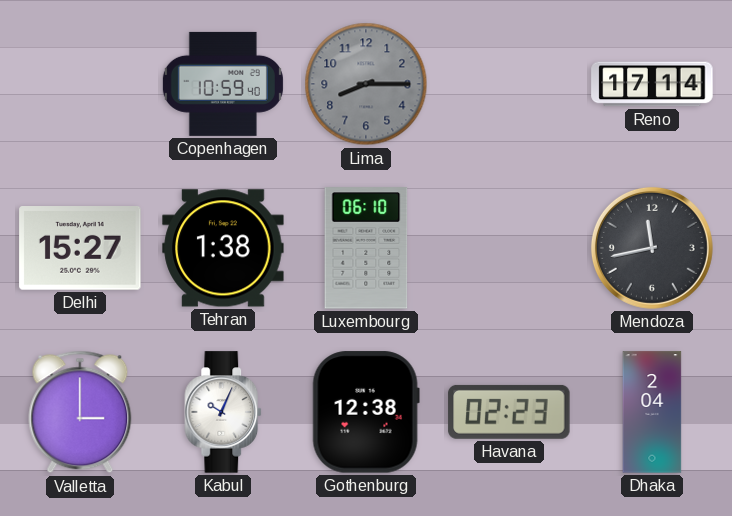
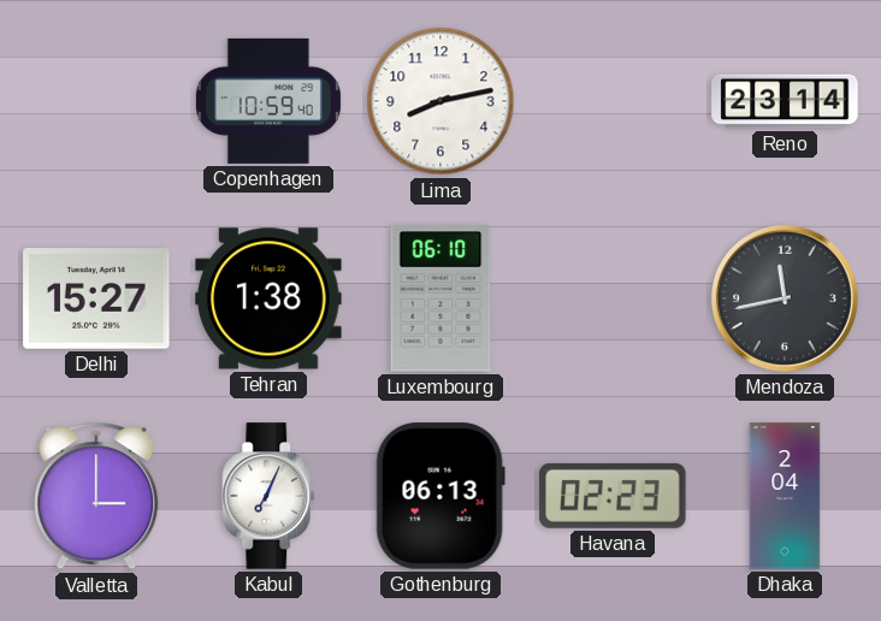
Lima: 8:15 -> 8:13 (440, 101)
Lima dial: grey -> white (440, 101)
Reno: 17:14 -> 23:14 (785, 101)
Kabul: 10:04 -> 7:04 (270, 496)
Gothenburg: 12:38 -> 06:13 (440, 496)
